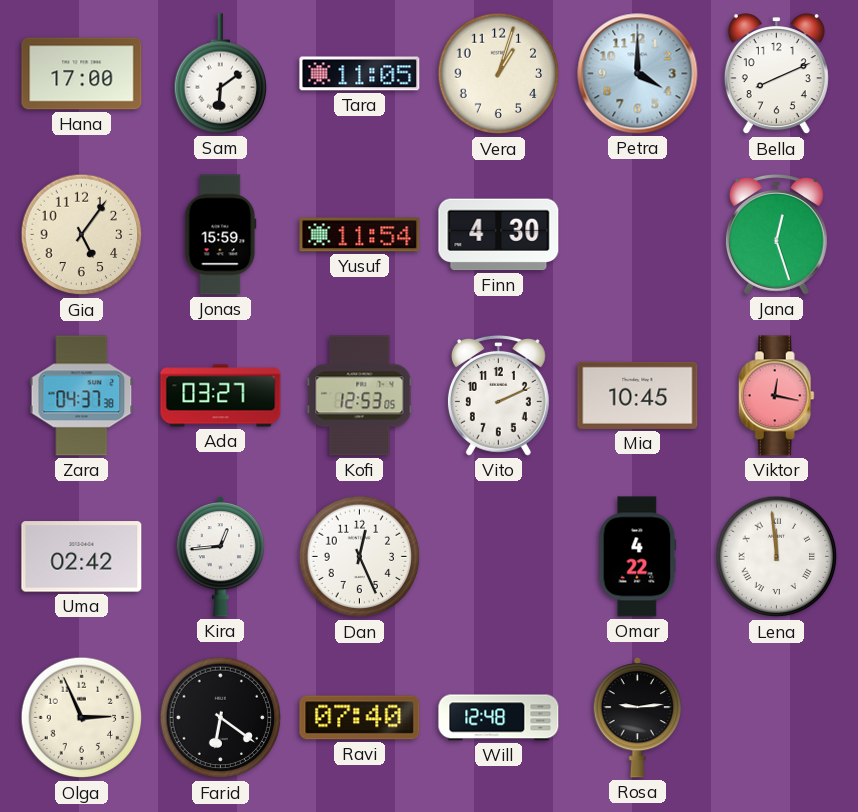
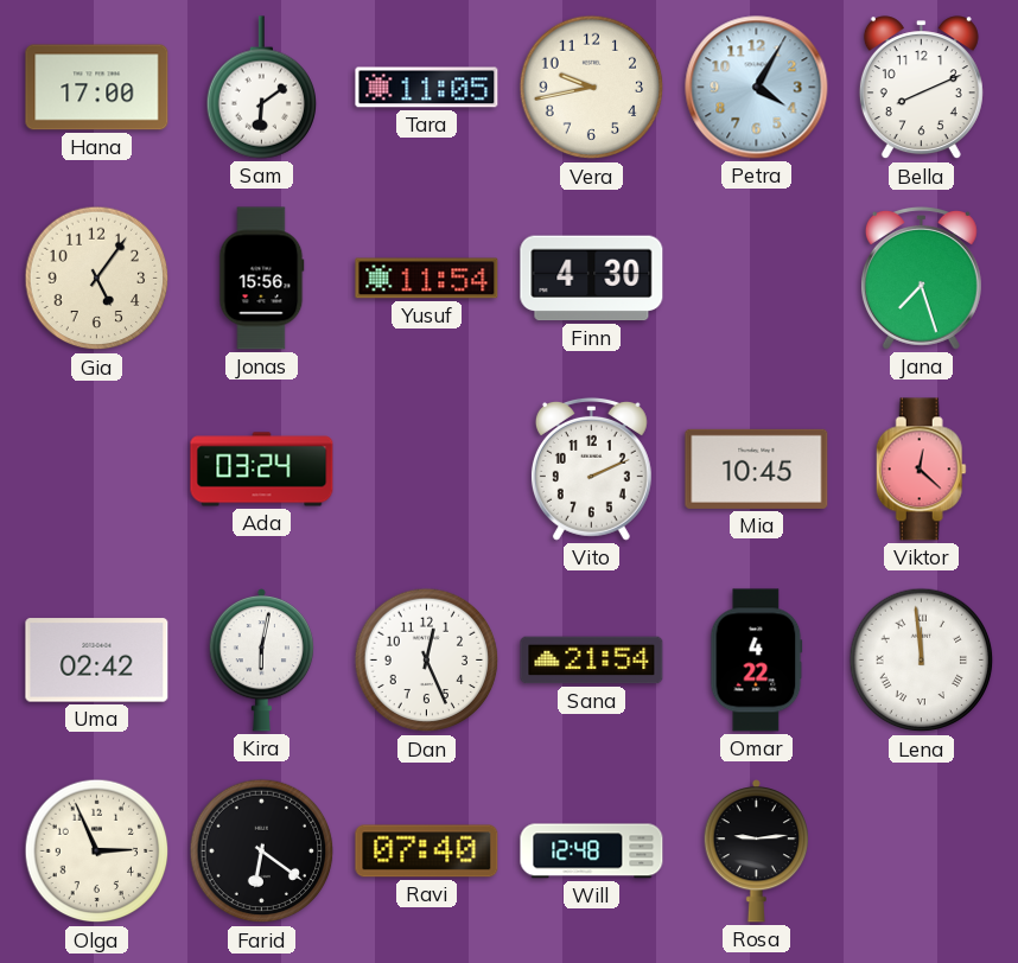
Vera: 1:03 -> 9:43 (592, 88)
Petra: 4:00 -> 4:05 (757, 88)
Jonas: 15:59 -> 15:56 (262, 279)
Jana: 12:27 -> 7:27 (921, 278)
Zara: 04:37 -> none (82, 396)
Ada: 03:27 -> 03:24 (262, 470)
Kofi: 12:53 -> none (360, 396)
Viktor: 12:17 -> 12:22 (921, 470)
Kira: 12:44 -> 6:02 (261, 661)
Sana: none -> 21:54 (592, 661)
